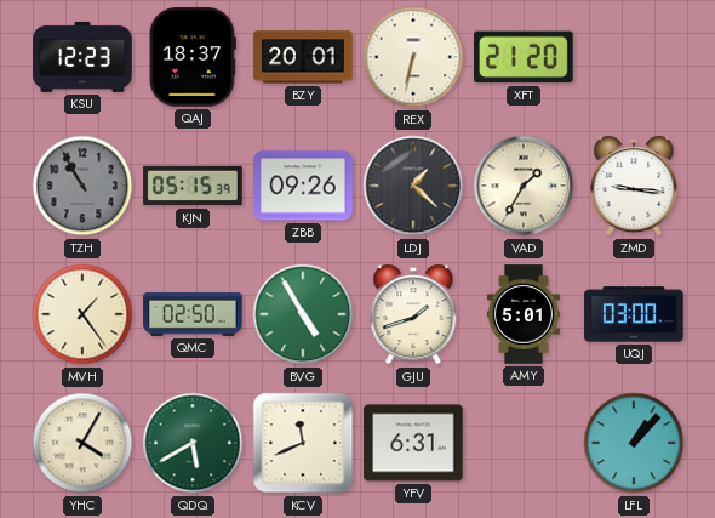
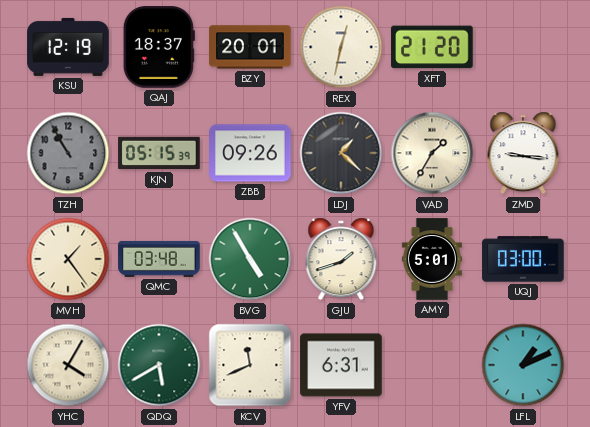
KSU: 12:23 -> 12:19 (68, 47)
REX: 6:32 -> 12:32 (341, 47)
QMC: 02:50 -> 03:48 (159, 259)
LFL: 1:07 -> 1:11 (523, 365)
